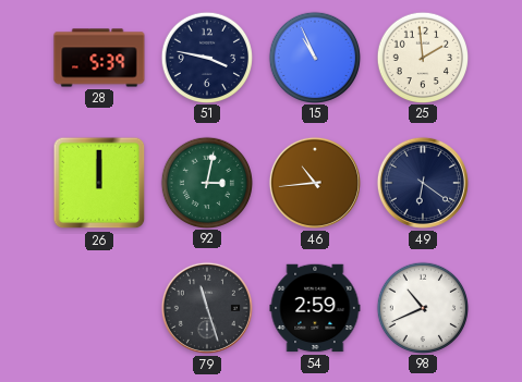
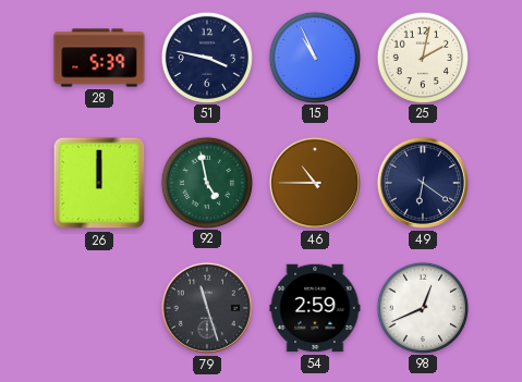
25: 1:59 -> 2:02 (422, 57)
92: 3:02 -> 4:58 (206, 182)
46: 10:44 -> 10:45 (315, 183)
98: 10:41 -> 12:41 (422, 307)
